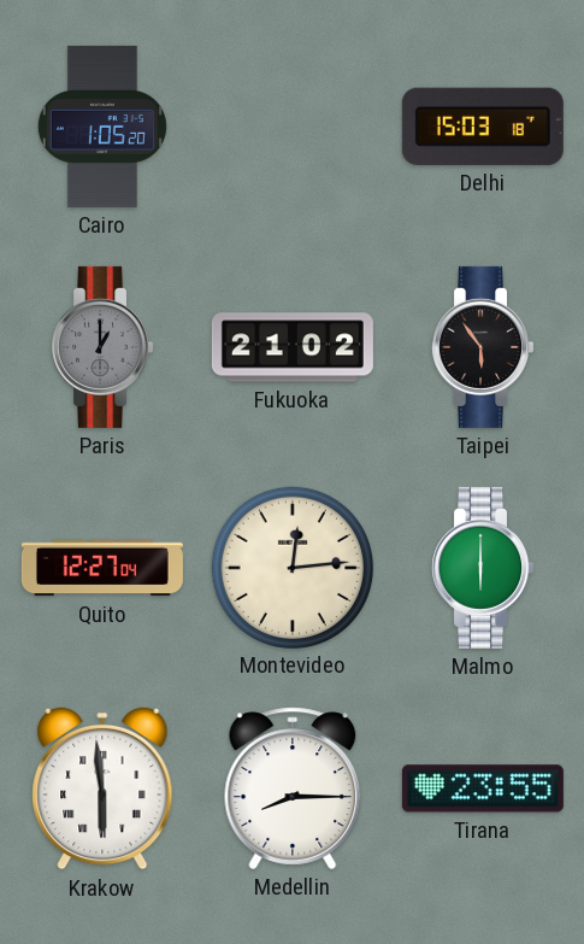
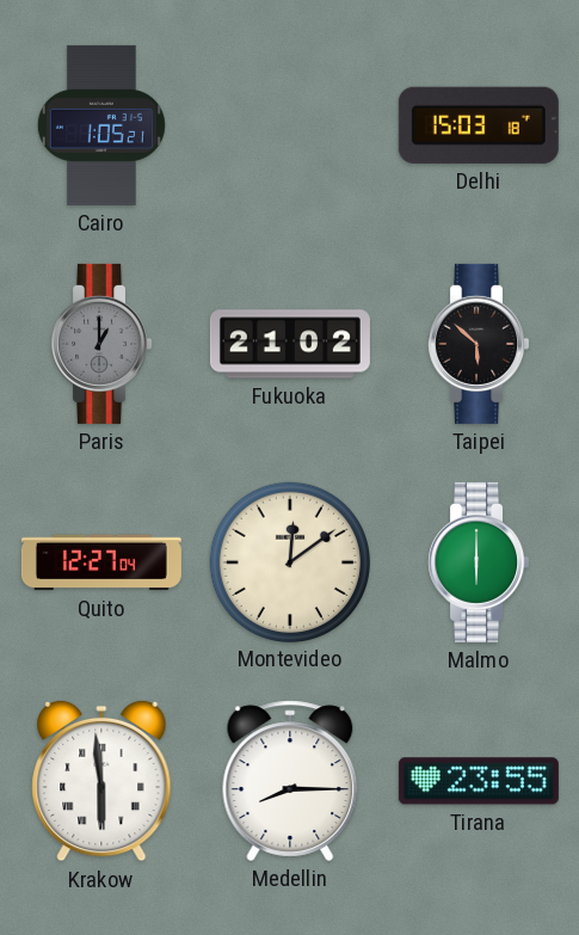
Cairo: 1:05:20 -> 1:05:21 (101, 125)
Taipei: 5:54 -> 5:52 (479, 344)
Montevideo: 12:14 -> 12:09 (289, 561)
